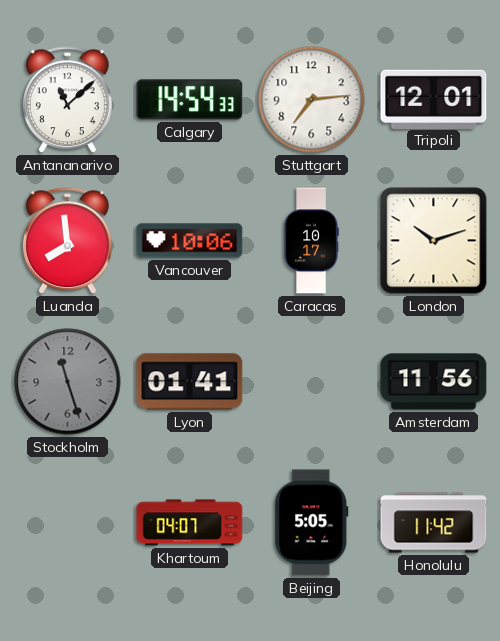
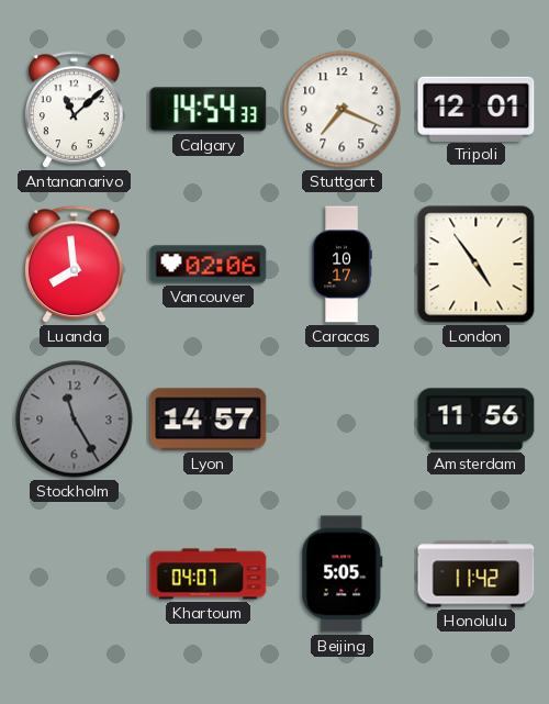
Stuttgart: 7:14 -> 7:19 (343, 110)
Vancouver: 10:06 -> 02:06 (209, 265)
London: 10:12 -> 4:54 (477, 265)
Stockholm: 11:27 -> 11:25 (75, 420)
Lyon: 01:41 -> 14:57 (209, 420)
